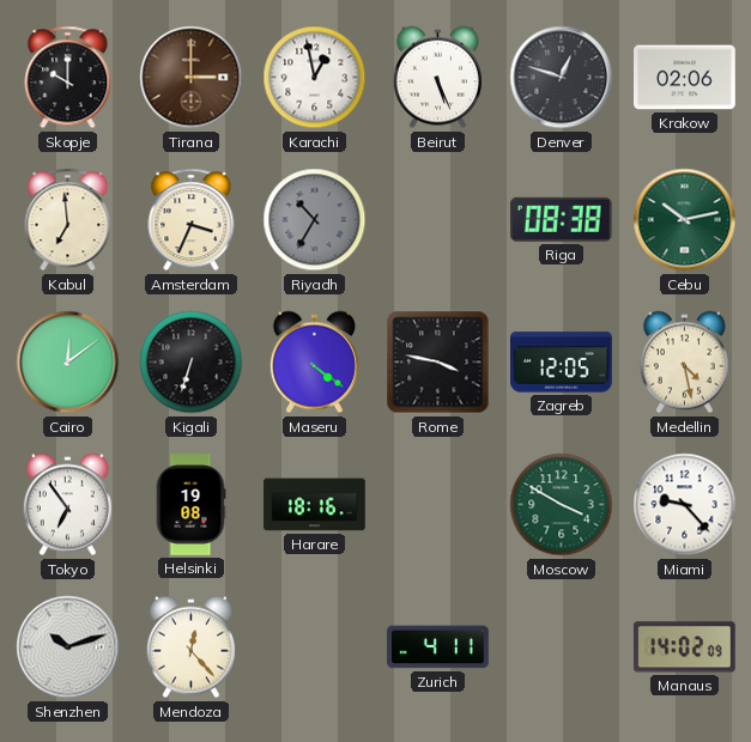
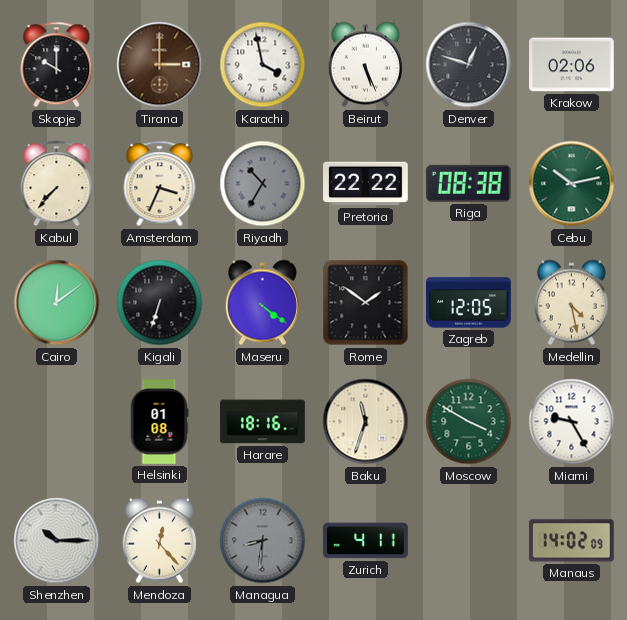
Karachi: 12:58 -> 3:58 (263, 65)
Kabul: 6:59 -> 7:37 (57, 184)
Pretoria: none -> 22:22 (366, 184)
Rome: 3:47 -> 1:51 (366, 303)
Tokyo: 6:54 -> none (67, 505)
Helsinki: 19:08 -> 01:08 (159, 422)
Baku: none -> 11:33 (366, 422)
Miami: 9:23 -> 9:25 (572, 422)
Shenzhen: 10:12 -> 10:15 (57, 541)
Managua: none -> 8:31 (263, 541)
